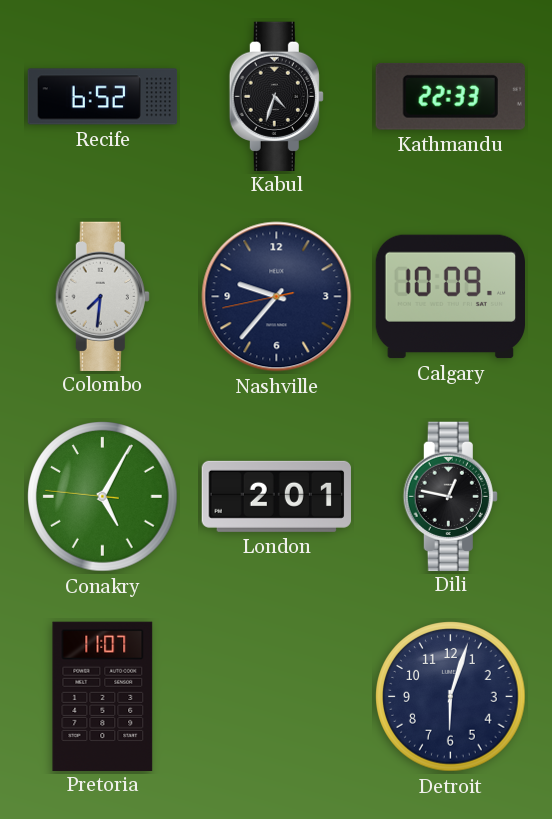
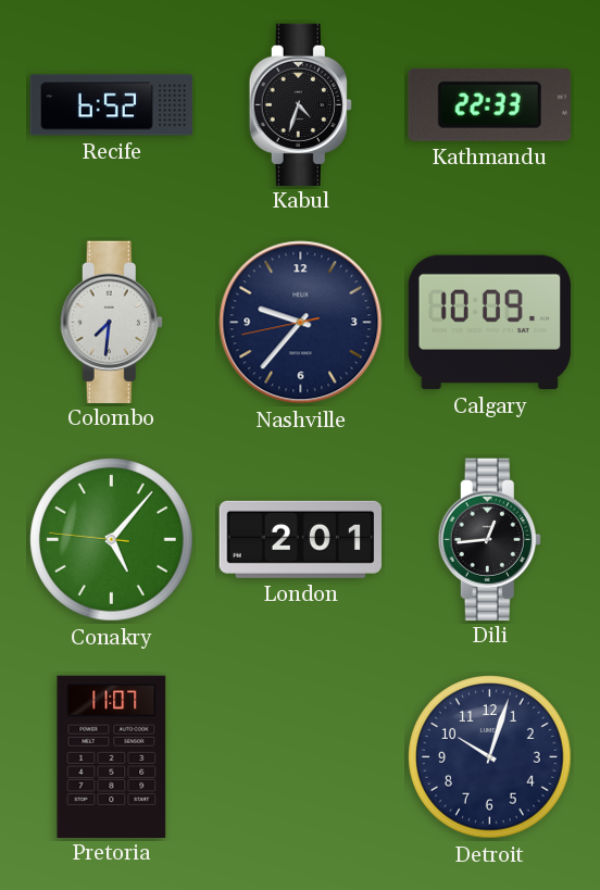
Conakry: 5:04 -> 5:06 (112, 540)
Dili: 12:47 -> 12:44 (489, 539)
Detroit: 6:03 -> 10:03 (490, 757)
